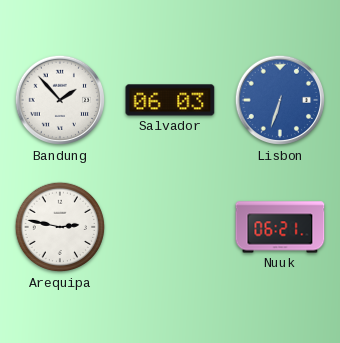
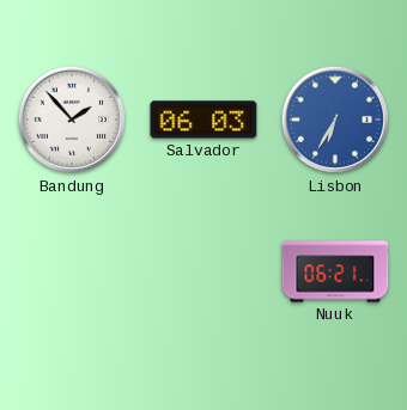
Lisbon: 6:33 -> 6:35 (335, 120)
Arequipa: 2:47 -> none (60, 227)
